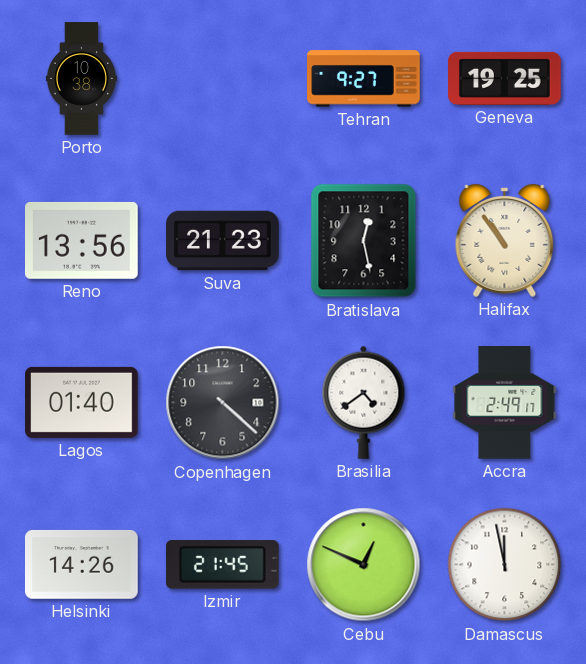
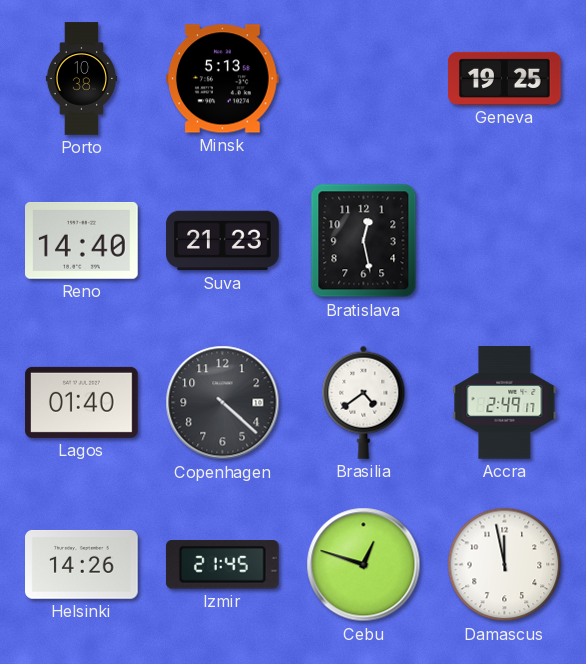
Minsk: none -> 5:13 (223, 79)
Tehran: 9:27 -> none (364, 79)
Reno: 13:56 -> 14:40 (82, 241)
Halifax: 10:54 -> none (505, 240)
Cebu: 12:49 -> 12:48 (364, 565)
